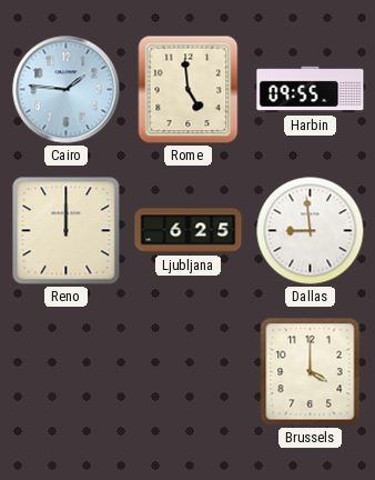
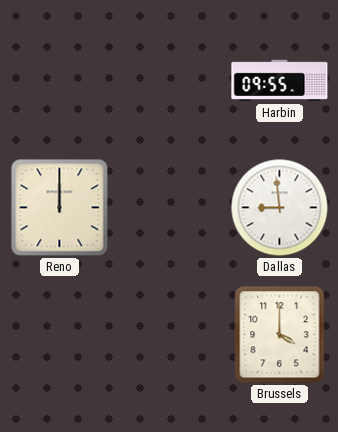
Cairo: 1:46 -> none (67, 90)
Rome: 4:59 -> none (189, 90)
Ljubljana: 6:25 -> none (189, 231)
